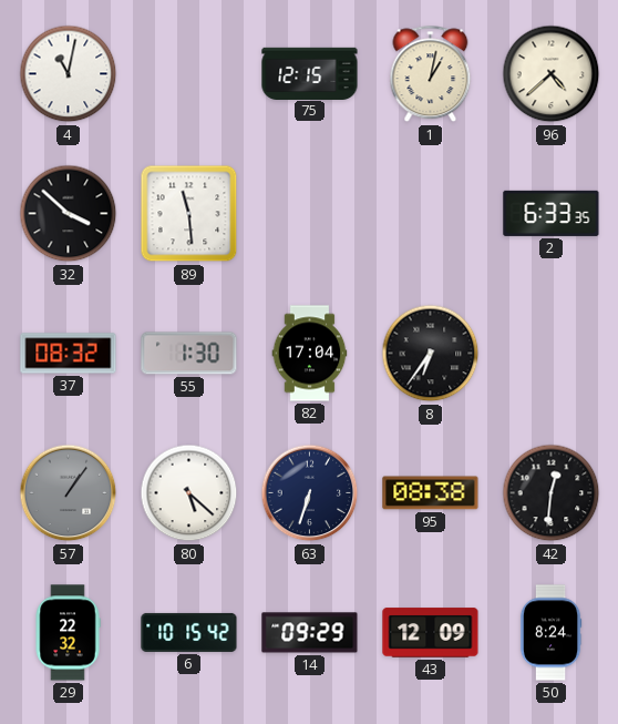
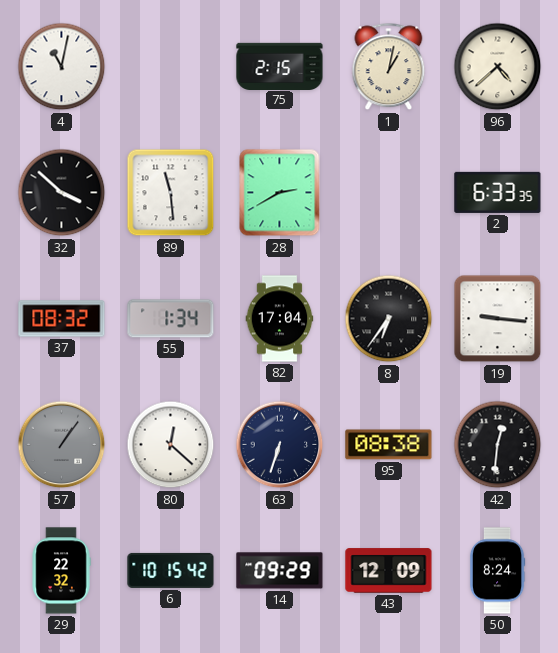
75: 12:15 -> 2:15 (280, 66)
28: none -> 2:40 (280, 193)
55: 1:30 -> 1:34 (171, 319)
19: none -> 9:16 (498, 319)
80: 5:22 -> 12:22 (171, 445)
